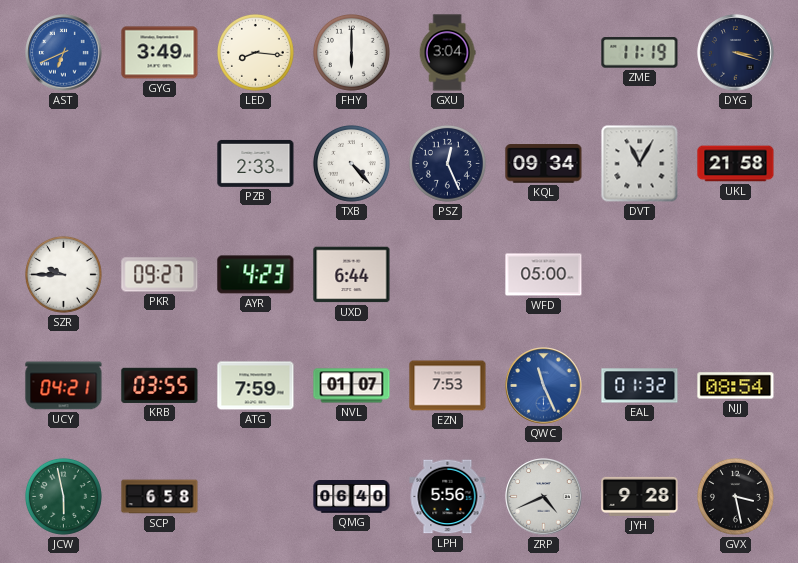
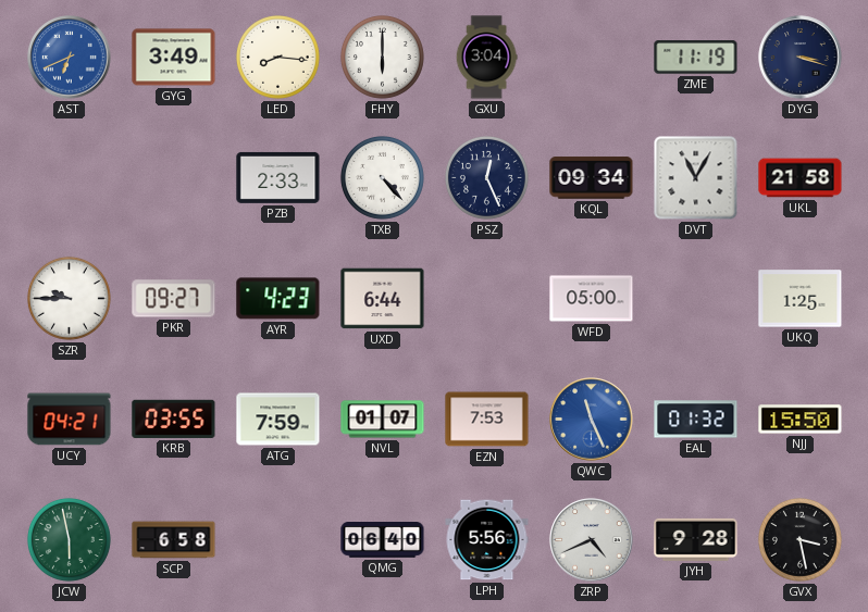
UKQ: none -> 1:25 (801, 299)
NJJ: 08:54 -> 15:50 (801, 420)
